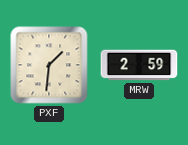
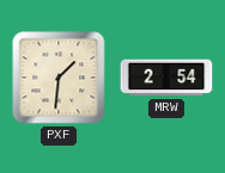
MRW: 2:59 -> 2:54 (166, 78)
